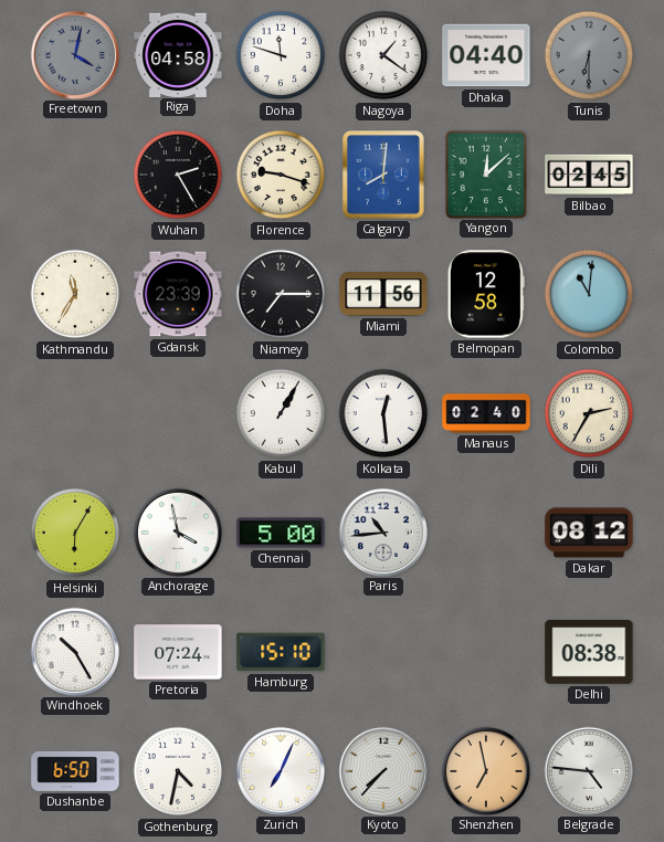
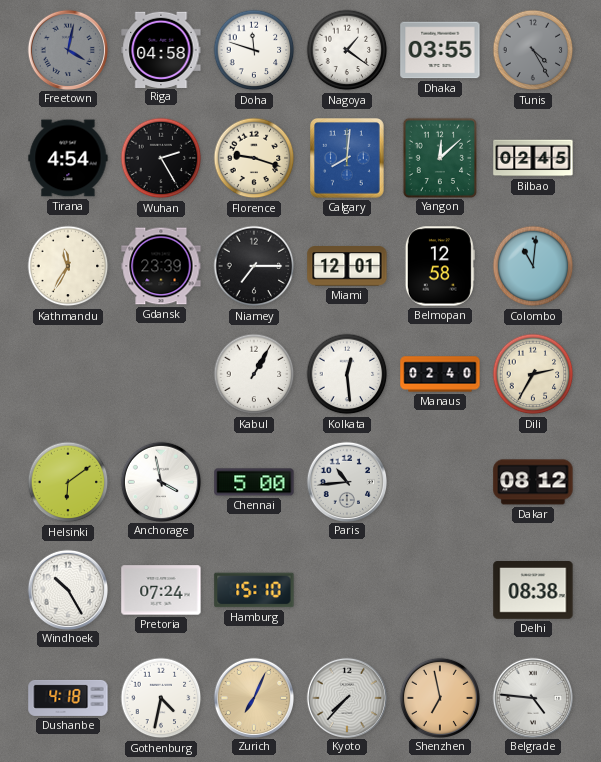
Dhaka: 04:40 -> 03:55 (440, 50)
Tunis: 6:30 -> 4:25 (533, 50)
Tirana: none -> 4:54 (68, 158)
Miami: 11:56 -> 12:01 (347, 266)
Helsinki: 6:05 -> 6:09 (68, 482)
Dushanbe: 6:50 -> 4:18 (68, 698)
Zurich dial: white -> champagne (253, 697)
